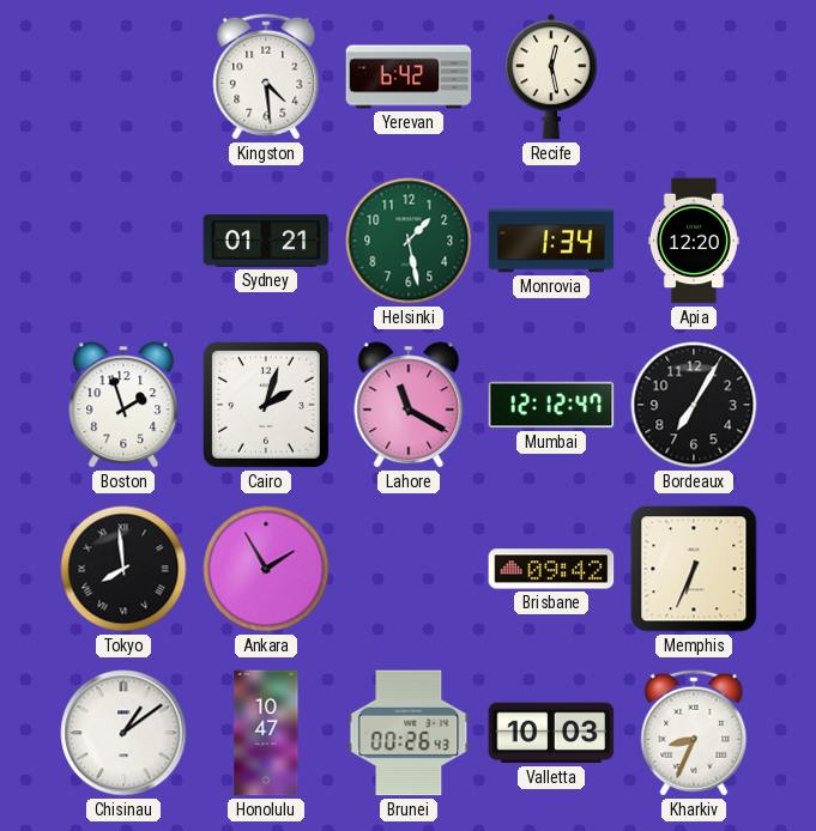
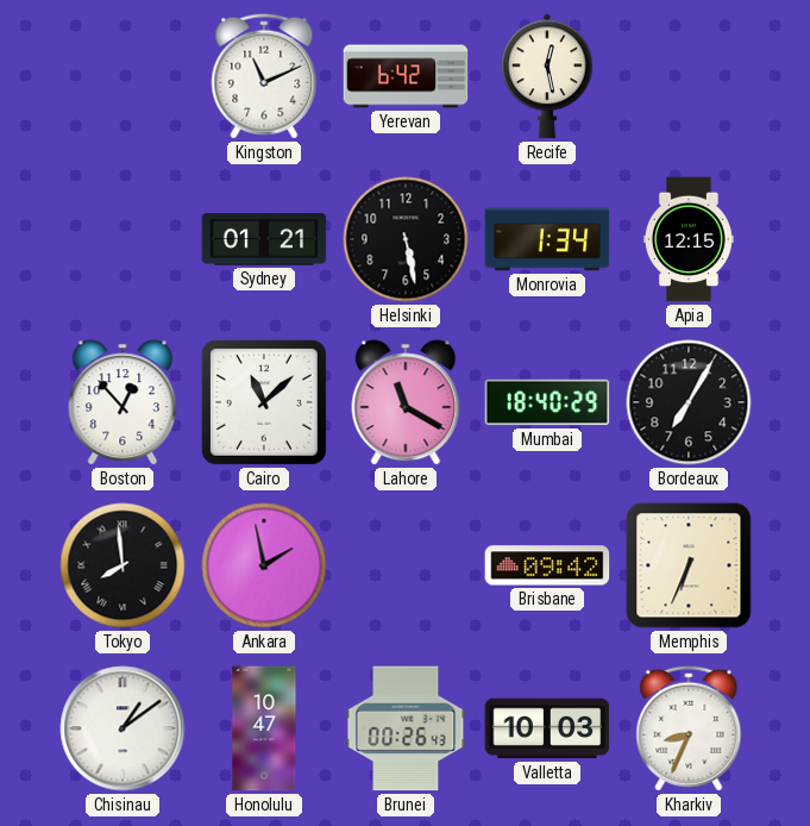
Kingston: 4:29 -> 11:11 (264, 76)
Helsinki: 1:28 -> 5:28 (406, 239)
Helsinki dial: green -> black (406, 239)
Apia: 12:20 -> 12:15 (689, 239)
Boston: 1:57 -> 12:53 (123, 402)
Cairo: 2:03 -> 11:08 (264, 402)
Mumbai: 12:12 -> 18:40 (547, 402)
Ankara: 1:55 -> 1:58 (264, 565)
